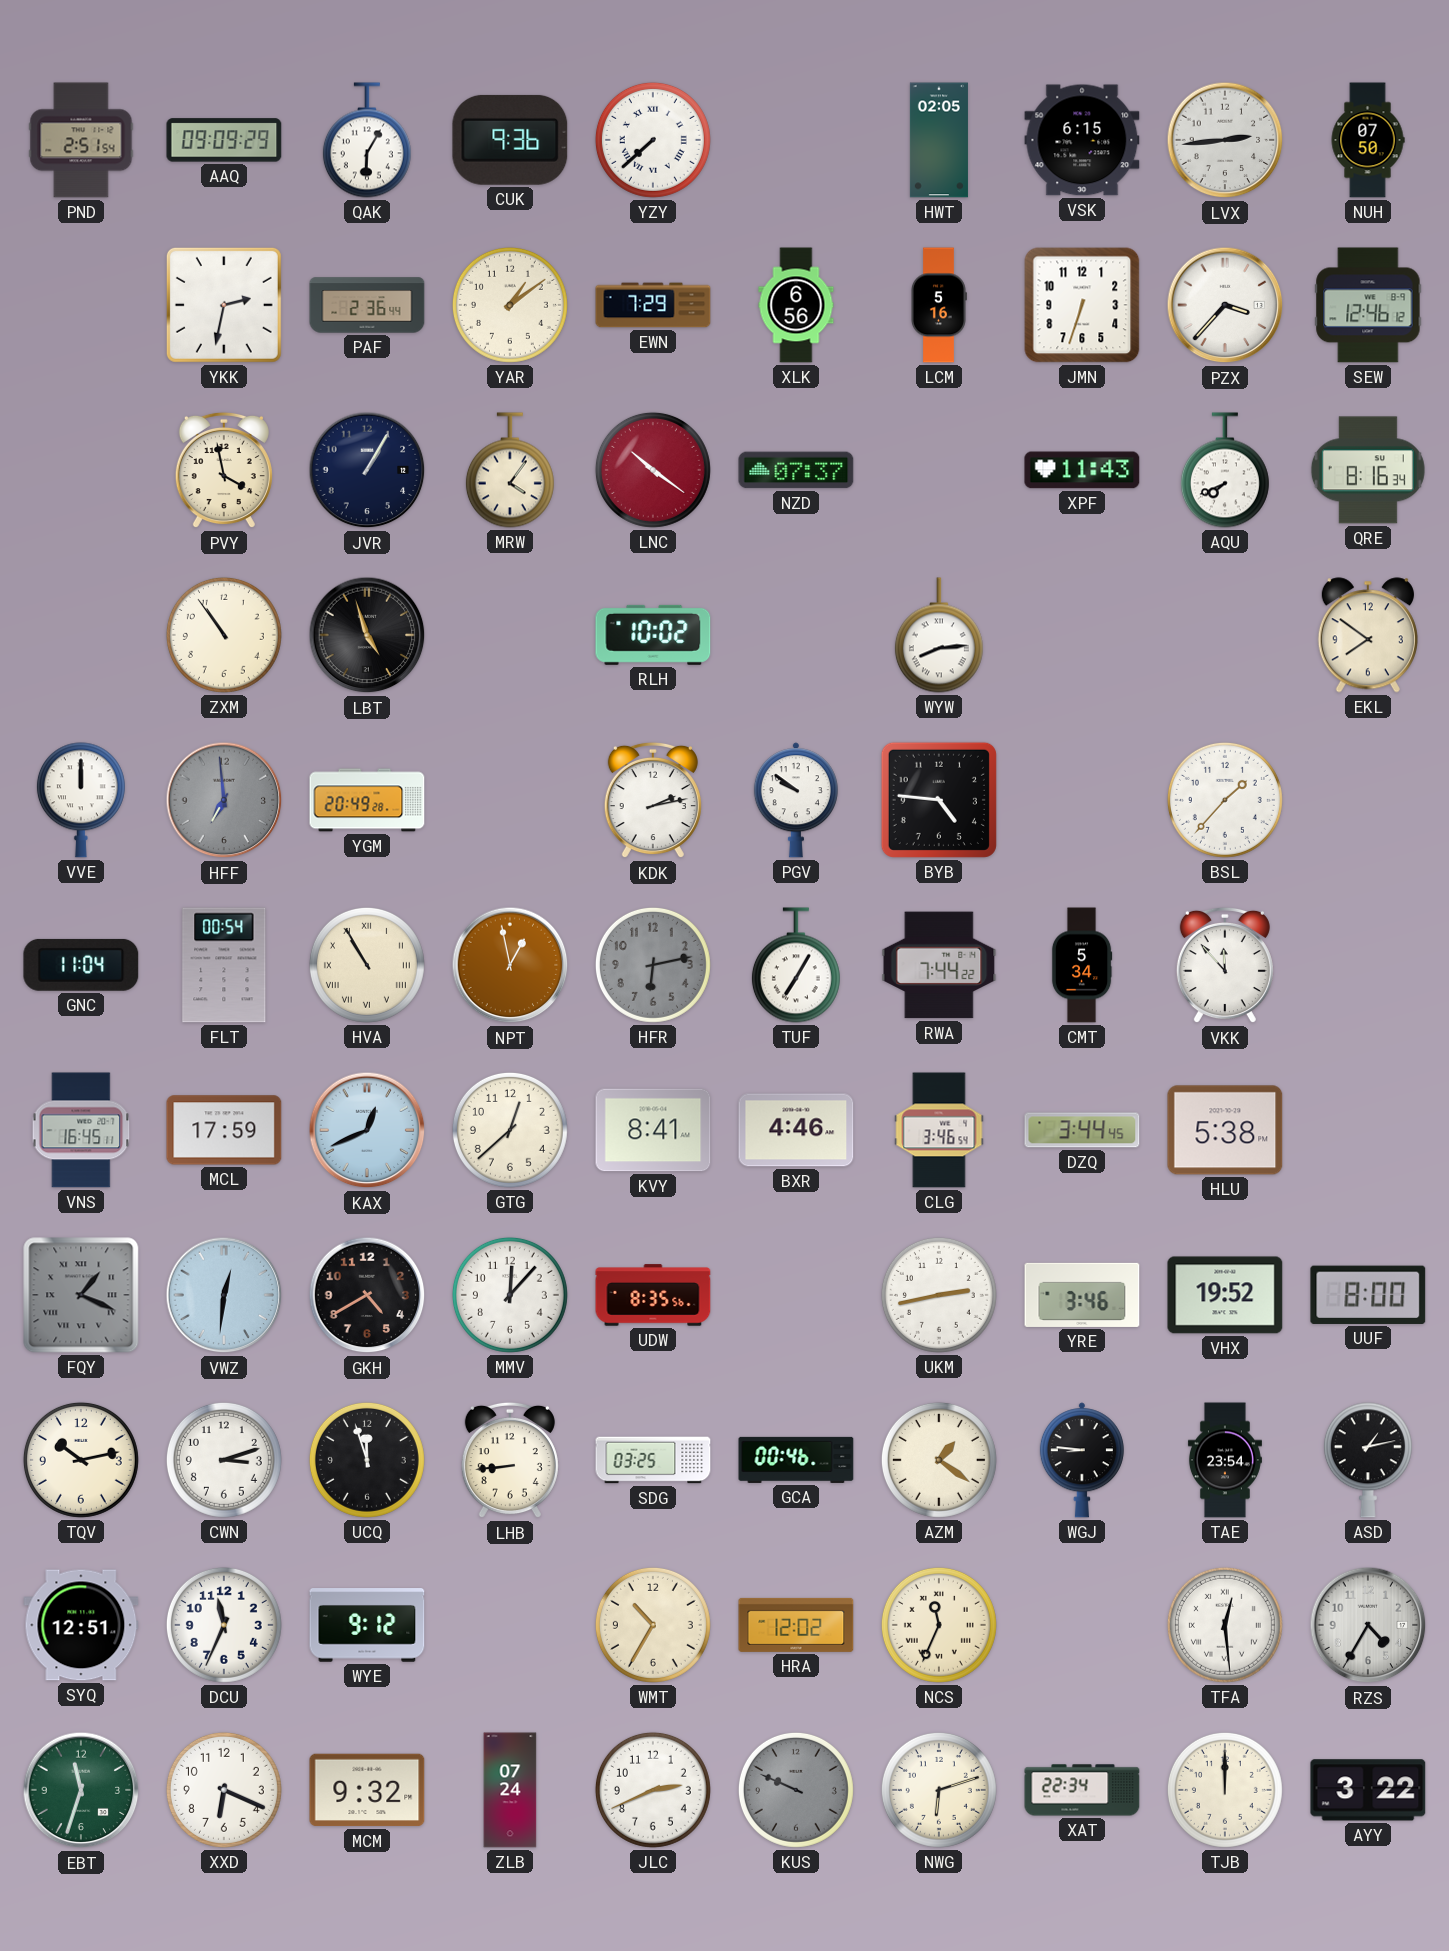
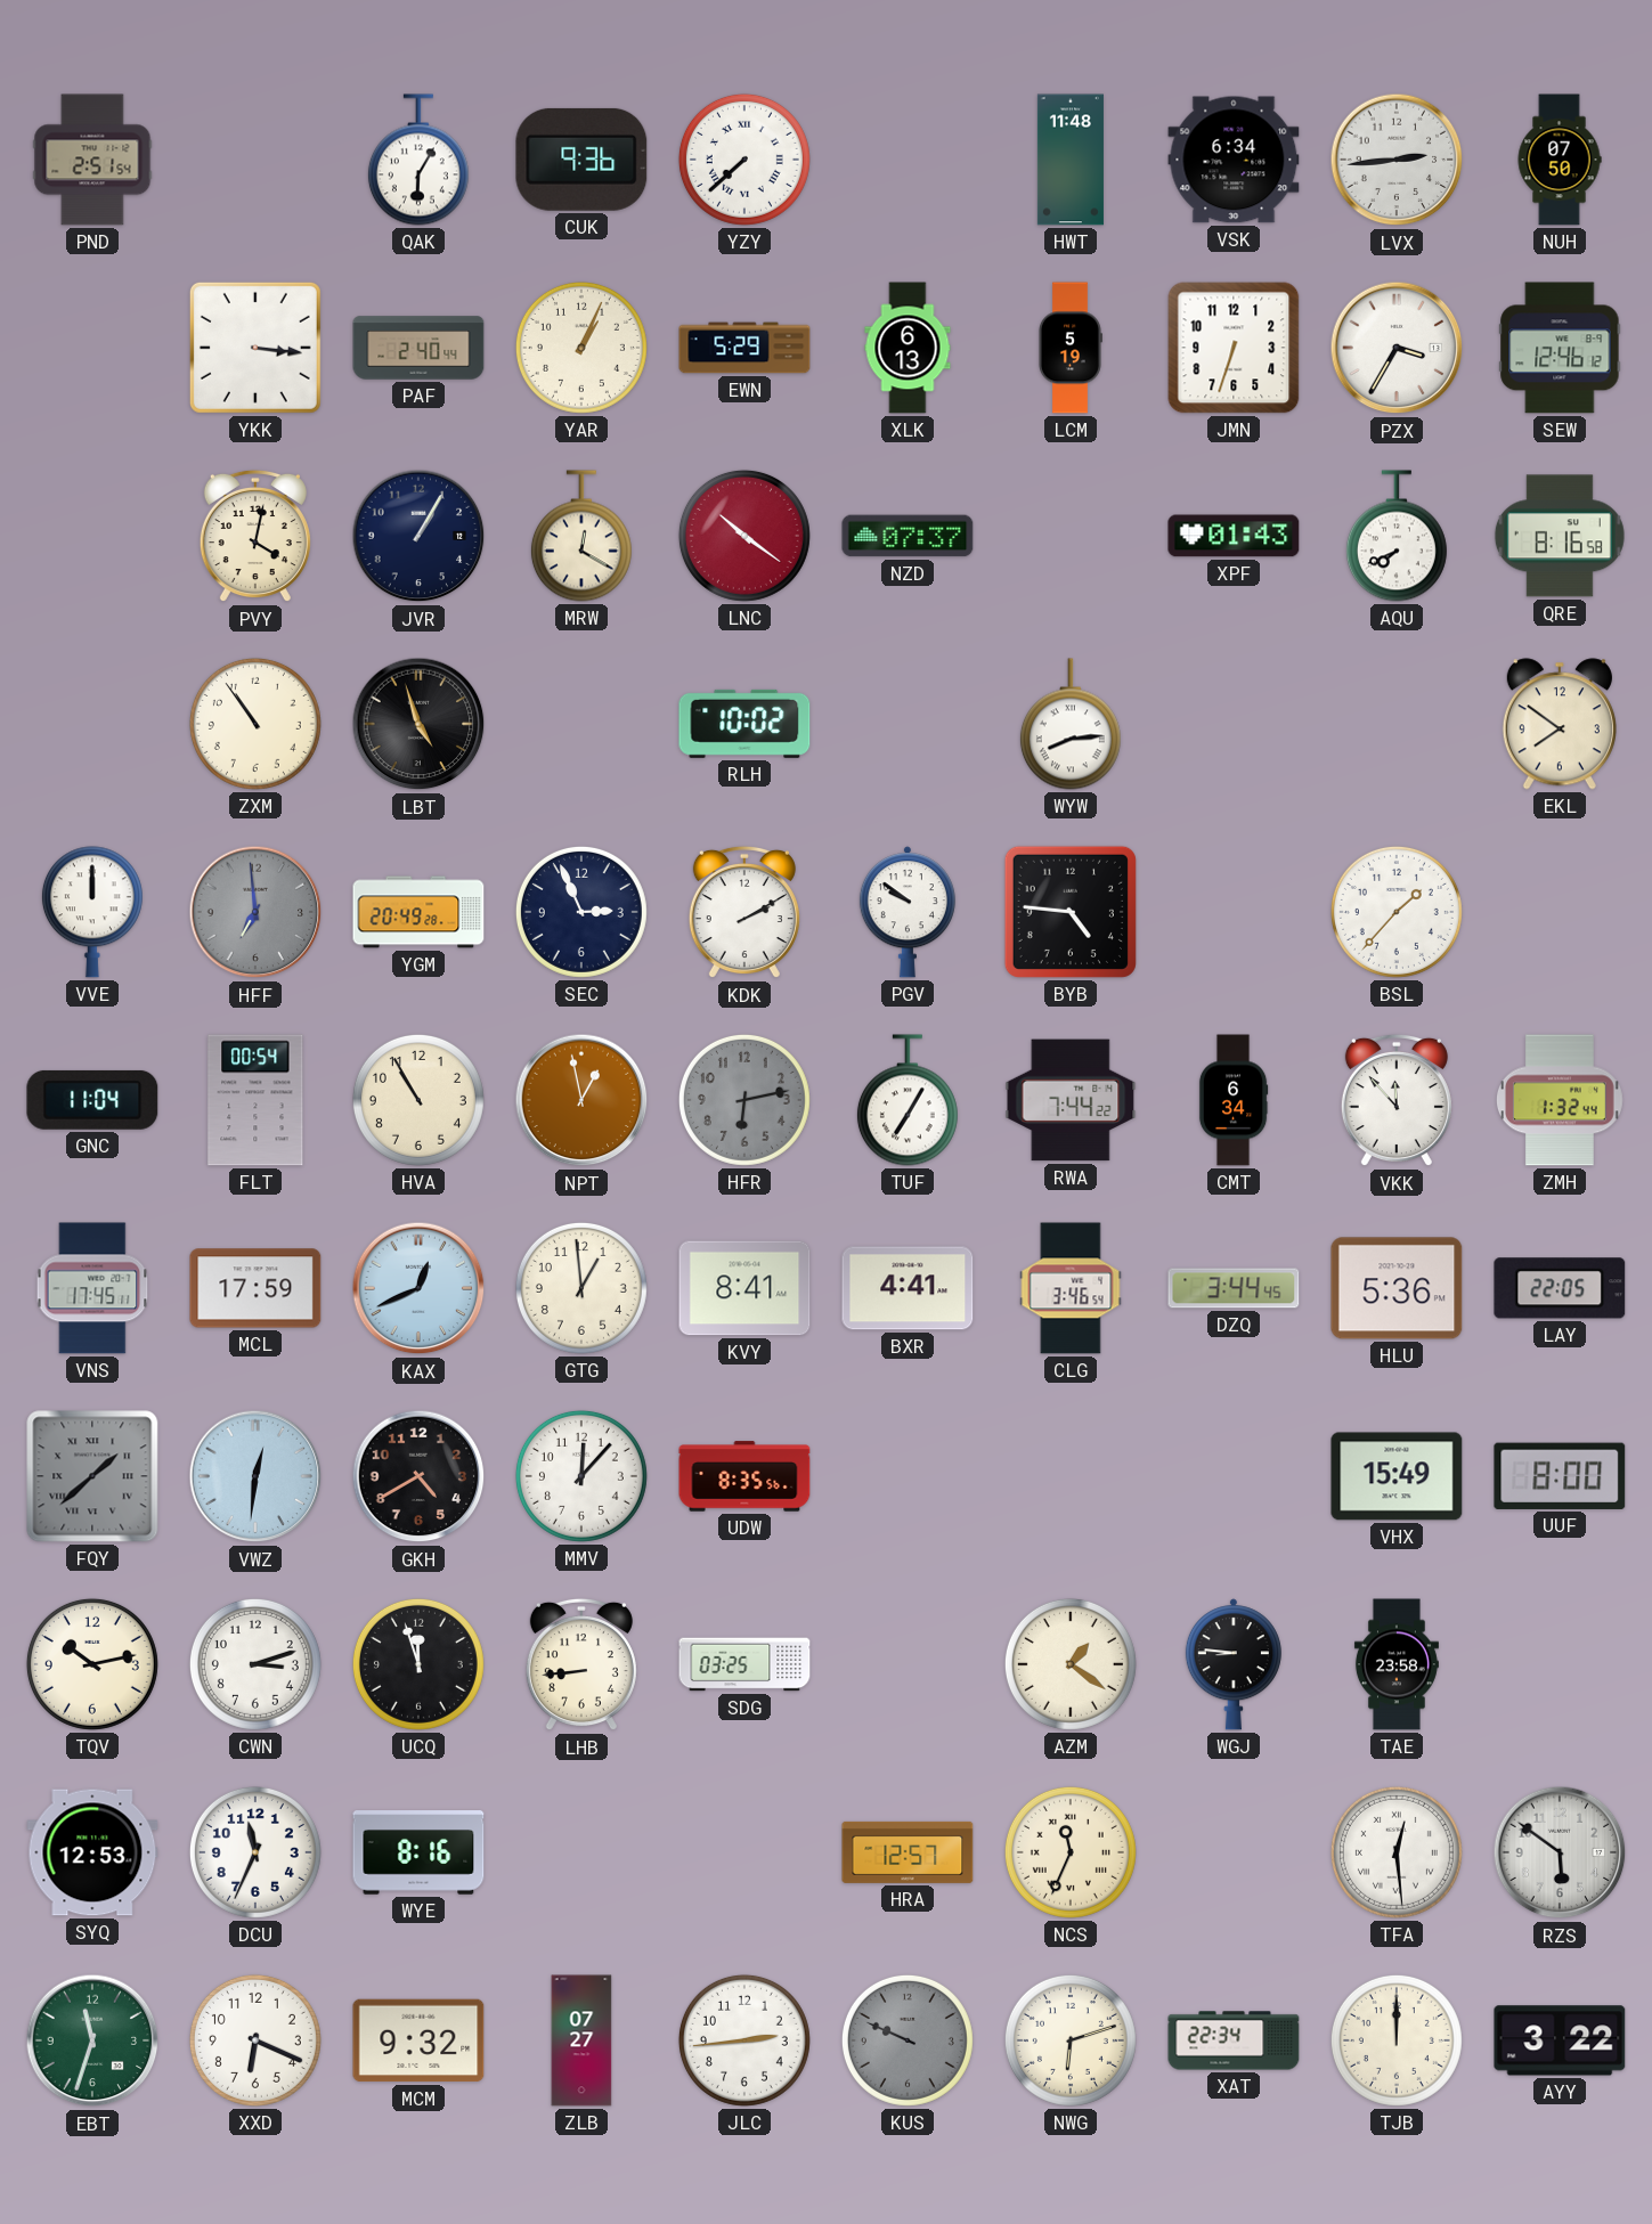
AAQ: 09:09 -> none (224, 140)
HWT: 02:05 -> 11:48 (1071, 160)
VSK: 6:15 -> 6:34 (1234, 160)
YKK: 2:32 -> 3:16 (255, 348)
PAF: 2:36 -> 2:40 (418, 348)
YAR: 1:09 -> 1:04 (581, 348)
EWN: 7:29 -> 5:29 (744, 348)
XLK: 6:56 -> 6:13 (908, 348)
LCM: 5:16 -> 5:19 (1069, 348)
PZX: 3:37 -> 3:35 (1397, 348)
PVY: 3:58 -> 4:02 (255, 536)
MRW: 4:06 -> 12:20 (581, 536)
XPF: 11:43 -> 01:43 (1234, 536)
QRE: 8:16:34 -> 8:16:58 (1560, 536)
SEC: none -> 2:56 (581, 912)
KDK: 2:13 -> 2:10 (744, 912)
HVA numerals: Roman -> Arabic (418, 1100)
CMT: 5:34 -> 6:34 (1234, 1100)
ZMH: none -> 1:32 (1560, 1100)
VNS: 16:45 -> 17:45 (92, 1288)
GTG: 12:38 -> 12:59 (581, 1288)
BXR: 4:46 -> 4:41 (908, 1288)
HLU: 5:38 -> 5:36 (1397, 1288)
LAY: none -> 22:05 (1560, 1288)
FQY: 1:19 -> 1:38 (92, 1476)
UKM: 2:43 -> none (939, 1295)
YRE: 3:46 -> none (1082, 1295)
VHX: 19:52 -> 15:49 (1397, 1476)
GCA: 00:46 -> none (796, 1460)
TAE: 23:54 -> 23:58 (1397, 1664)
ASD: 1:13 -> none (1368, 1460)
SYQ: 12:51 -> 12:53 (92, 1852)
WYE: 9:12 -> 8:16 (418, 1852)
WMT: 10:35 -> none (653, 1625)
HRA: 12:02 -> 12:57 (908, 1852)
RZS: 4:35 -> 5:51 (1560, 1852)
ZLB: 07:24 -> 07:27 (581, 2040)
JLC: 2:41 -> 2:44 (744, 2040)
